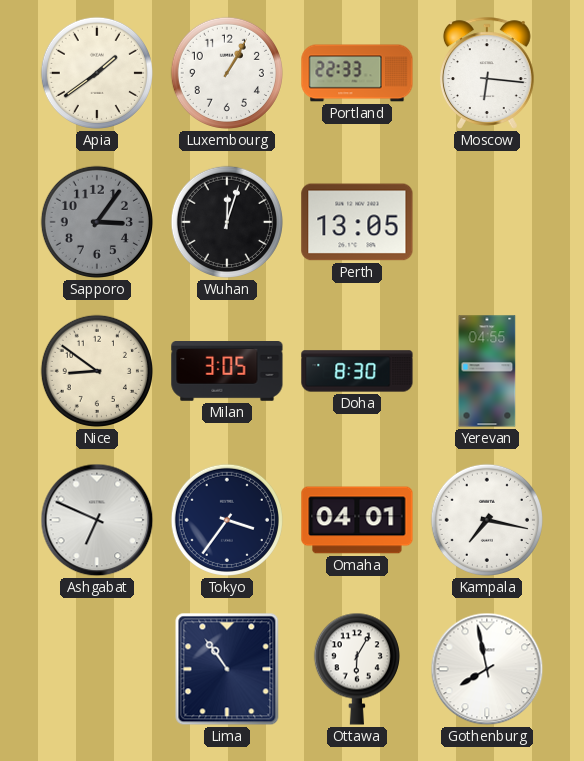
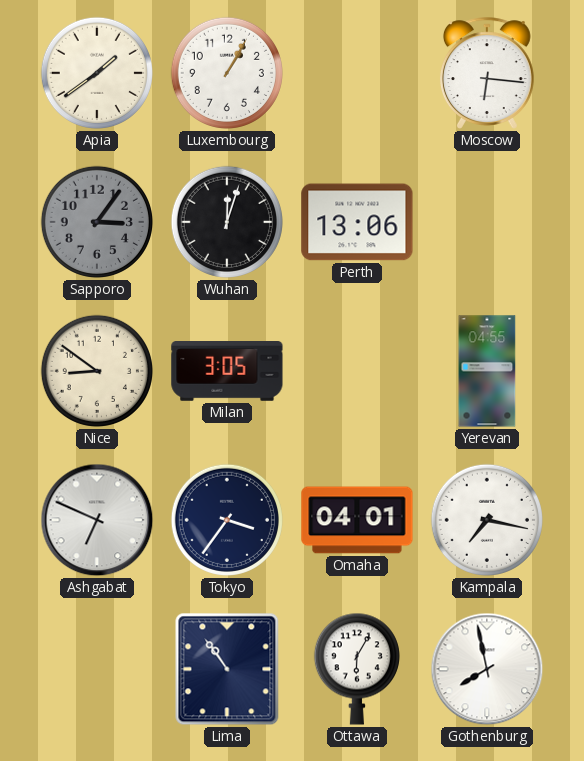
Portland: 22:33 -> none (357, 73)
Perth: 13:05 -> 13:06 (357, 222)
Doha: 8:30 -> none (357, 371)
